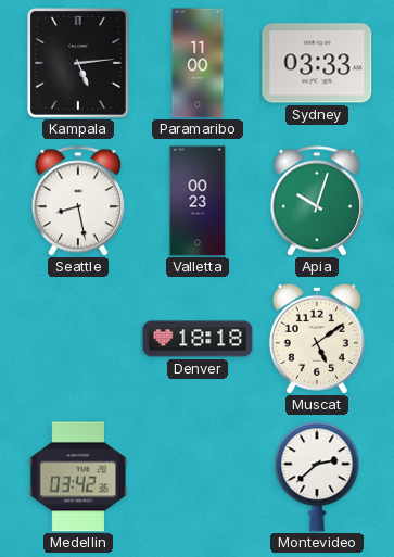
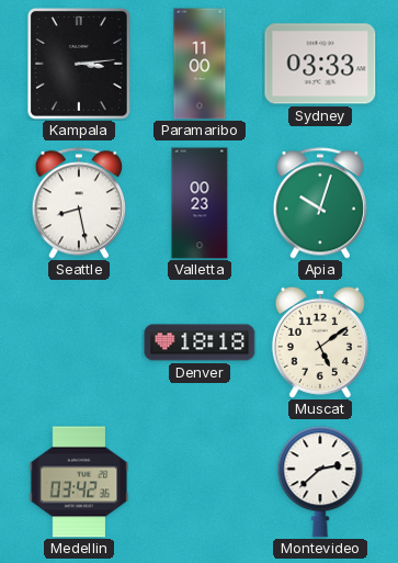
Kampala: 5:14 -> 3:14 (79, 65)
